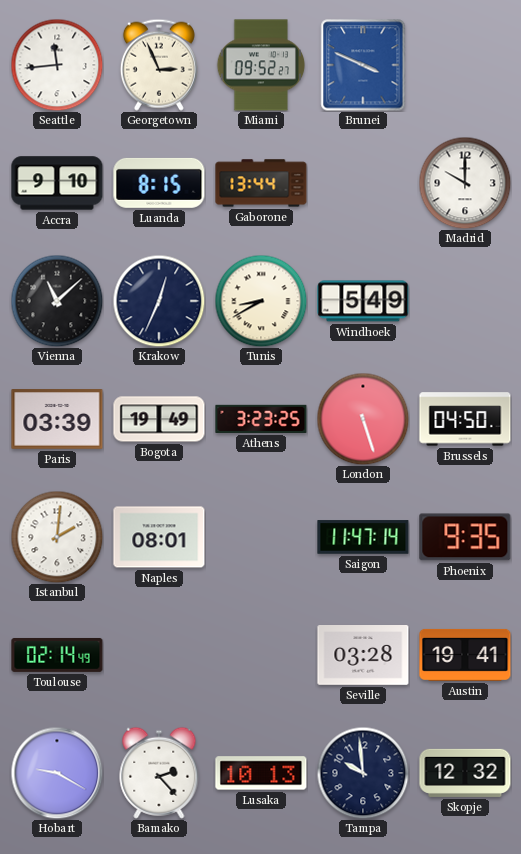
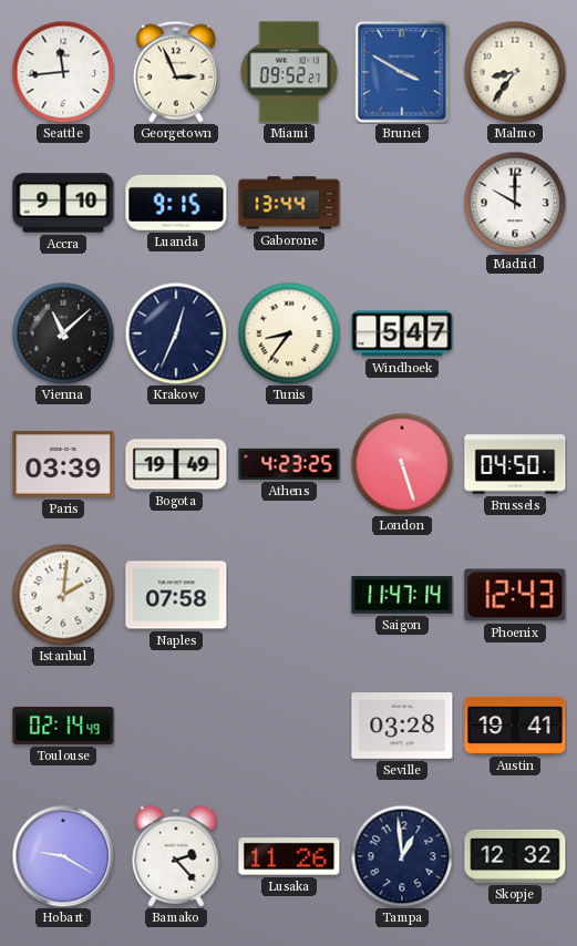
Brunei: 3:49 -> 3:50 (402, 72)
Malmo: none -> 8:36 (515, 72)
Luanda: 8:15 -> 9:15 (176, 203)
Tunis: 8:40 -> 8:36 (289, 333)
Windhoek: 5:49 -> 5:47 (402, 333)
Athens: 3:23 -> 4:23 (289, 464)
Naples: 08:01 -> 07:58 (176, 595)
Phoenix: 9:35 -> 12:43 (515, 595)
Lusaka: 10:13 -> 11:26 (289, 856)
Tampa: 9:59 -> 12:59 (402, 856)
